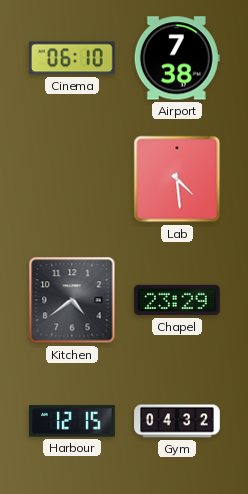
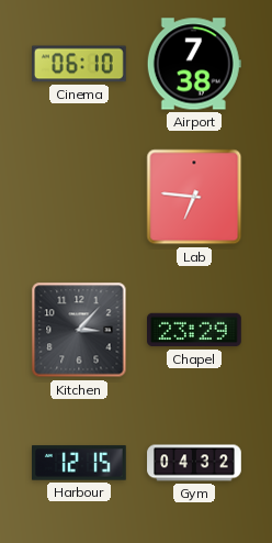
Lab: 4:29 -> 6:46 (194, 197)
Kitchen: 4:39 -> 3:07 (79, 330)
